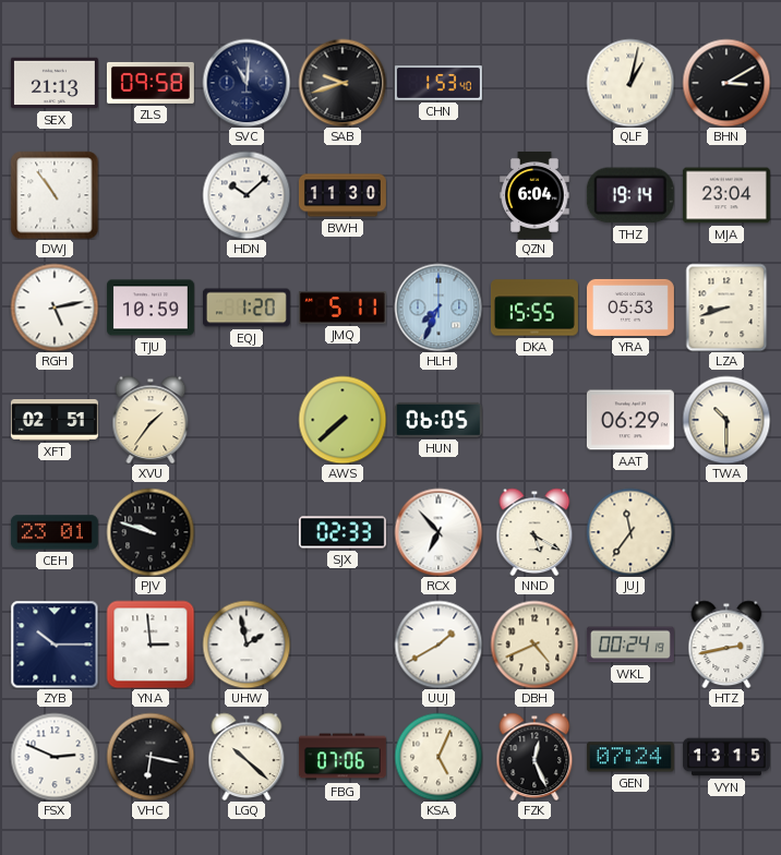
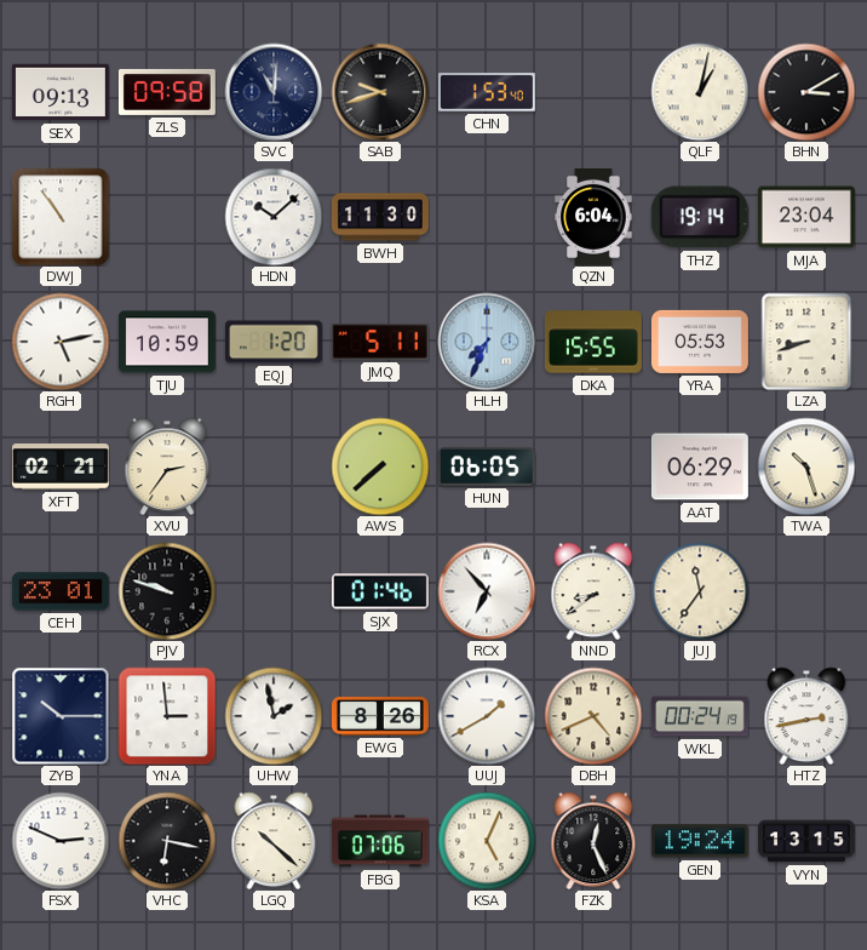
SEX: 21:13 -> 09:13 (61, 92)
XFT: 02:51 -> 02:21 (61, 468)
XVU: 1:36 -> 2:36 (167, 467)
TWA: 10:30 -> 10:27 (806, 467)
SJX: 02:33 -> 01:46 (380, 591)
NND: 5:20 -> 8:39 (593, 591)
EWG: none -> 8:26 (380, 717)
GEN: 07:24 -> 19:24 (700, 841)
